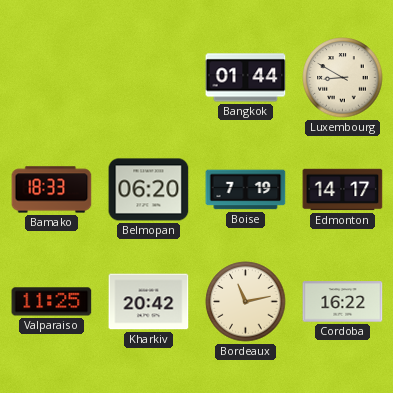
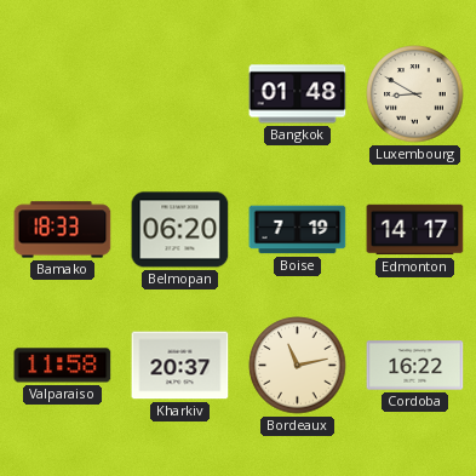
Bangkok: 01:44 -> 01:48 (298, 94)
Valparaiso: 11:25 -> 11:58 (63, 366)
Kharkiv: 20:42 -> 20:37 (180, 366)
